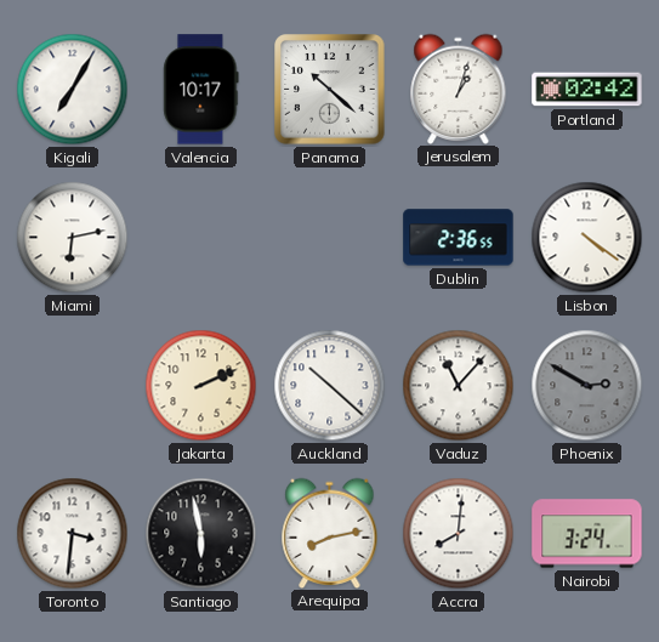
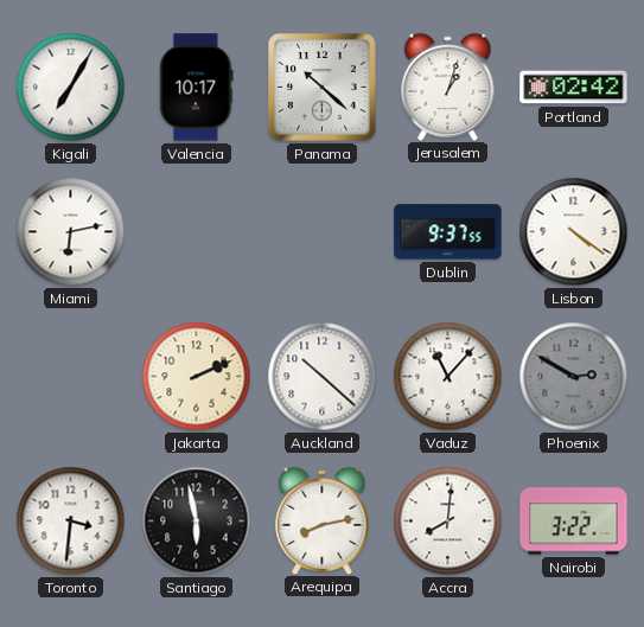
Dublin: 2:36 -> 9:37 (448, 232)
Nairobi: 3:24 -> 3:22 (574, 522)
